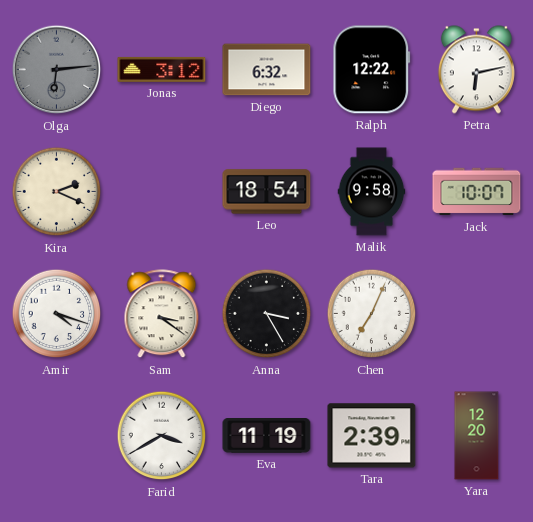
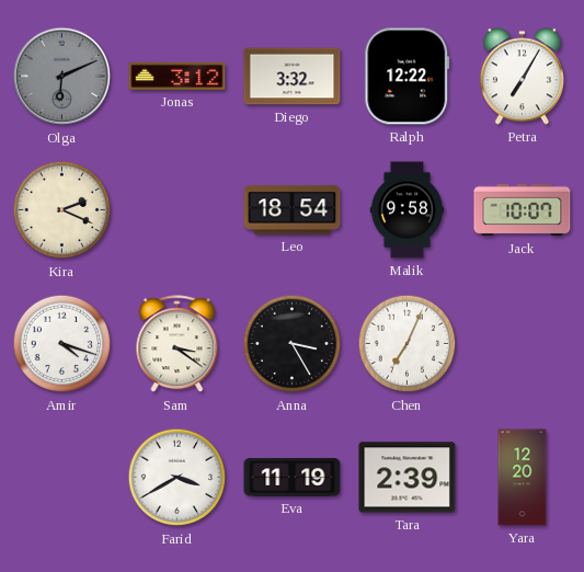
Olga: 6:14 -> 6:11 (62, 77)
Diego: 6:32 -> 3:32 (293, 77)
Petra: 6:13 -> 7:05 (522, 77)
